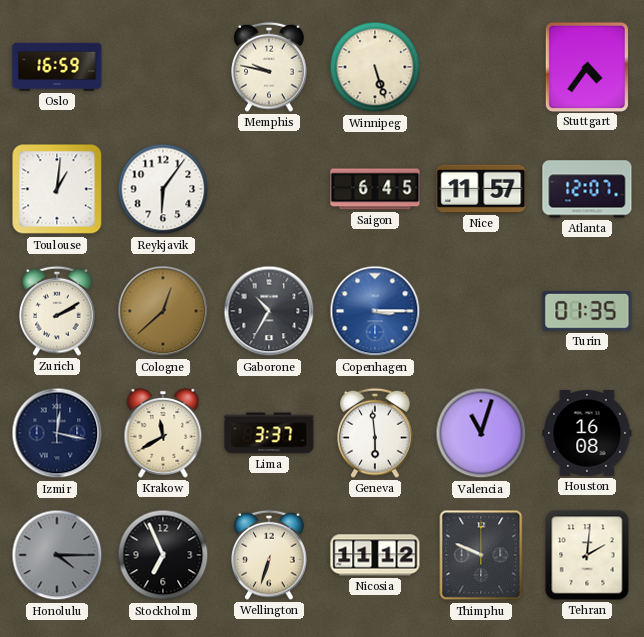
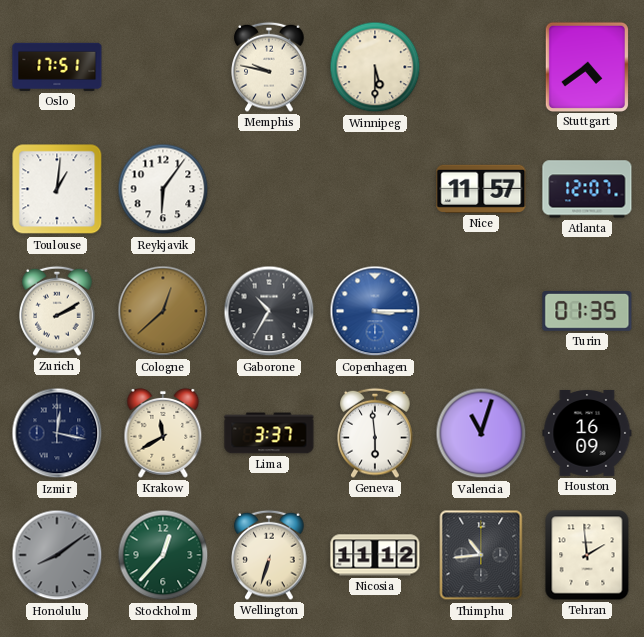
Oslo: 16:59 -> 17:51 (57, 67)
Winnipeg: 5:27 -> 5:30 (375, 67)
Stuttgart: 4:36 -> 4:39 (587, 66)
Saigon: 6:45 -> none (375, 189)
Houston: 16:08 -> 16:09 (587, 434)
Honolulu: 4:15 -> 8:09 (57, 555)
Stockholm: 6:56 -> 12:37 (163, 555)
Stockholm dial: black -> green (163, 555)
Thimphu: 9:49 -> 10:44 (481, 555)
Tehran: 2:01 -> 1:59 (587, 555)
